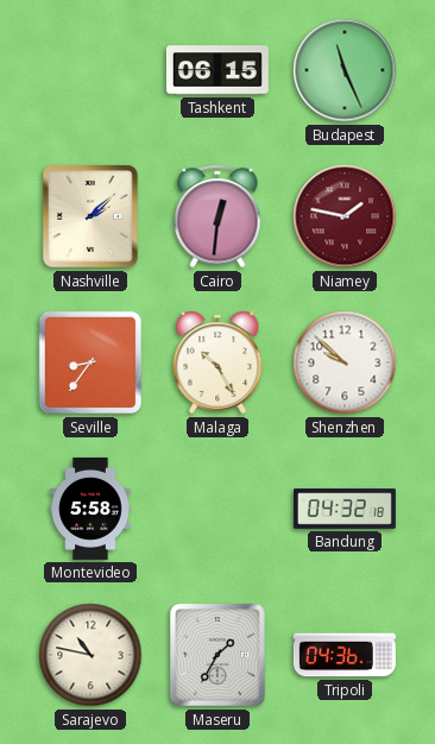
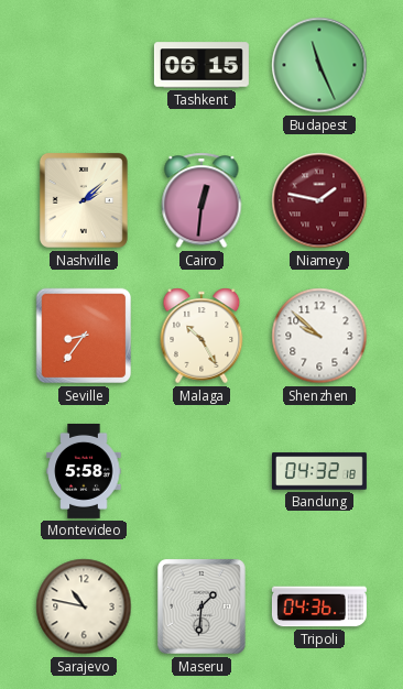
Maseru: 1:35 -> 1:31 (201, 606)
